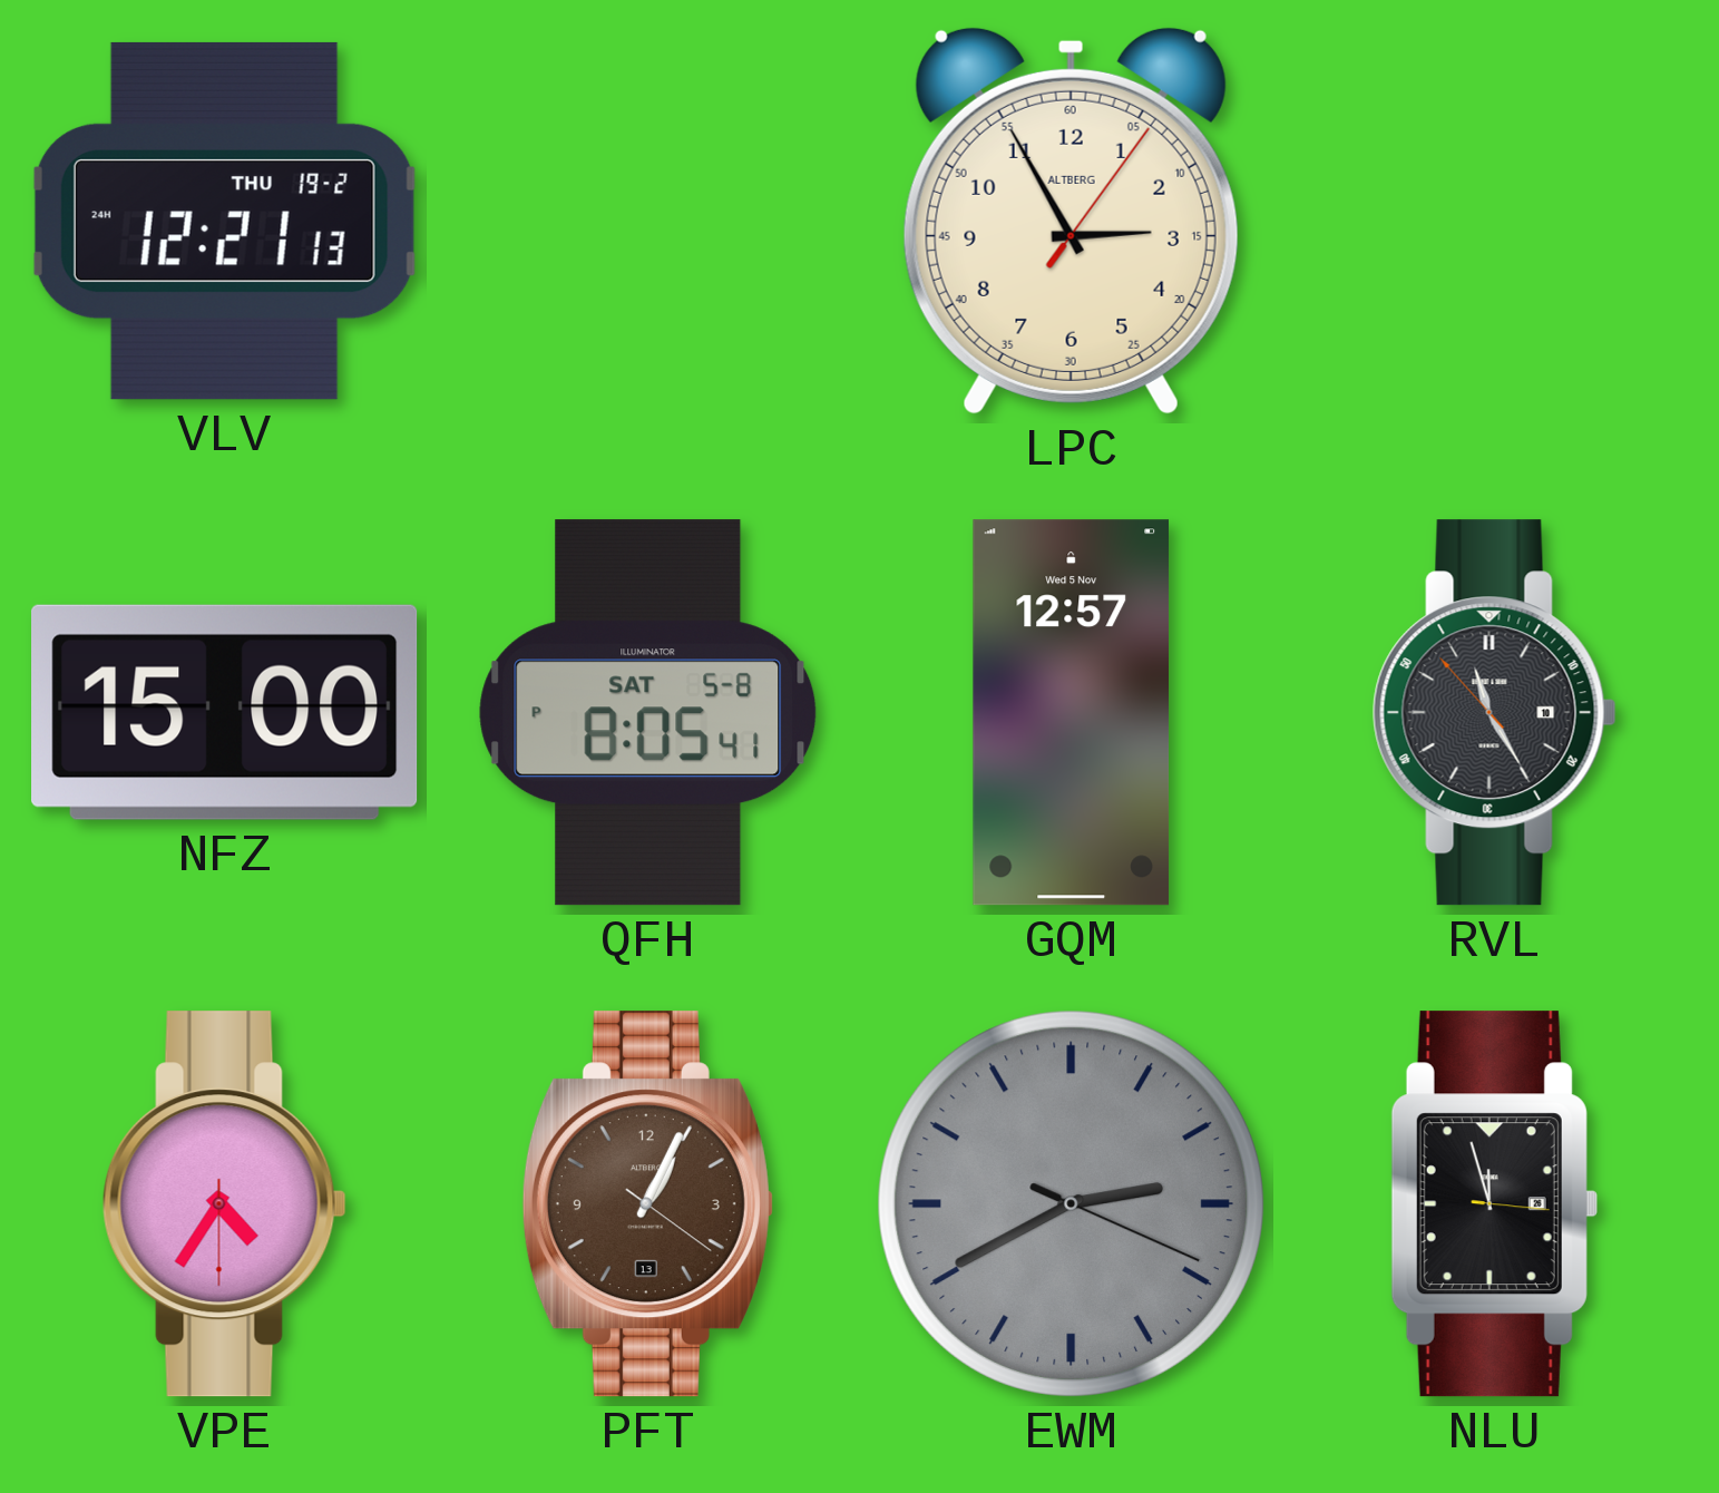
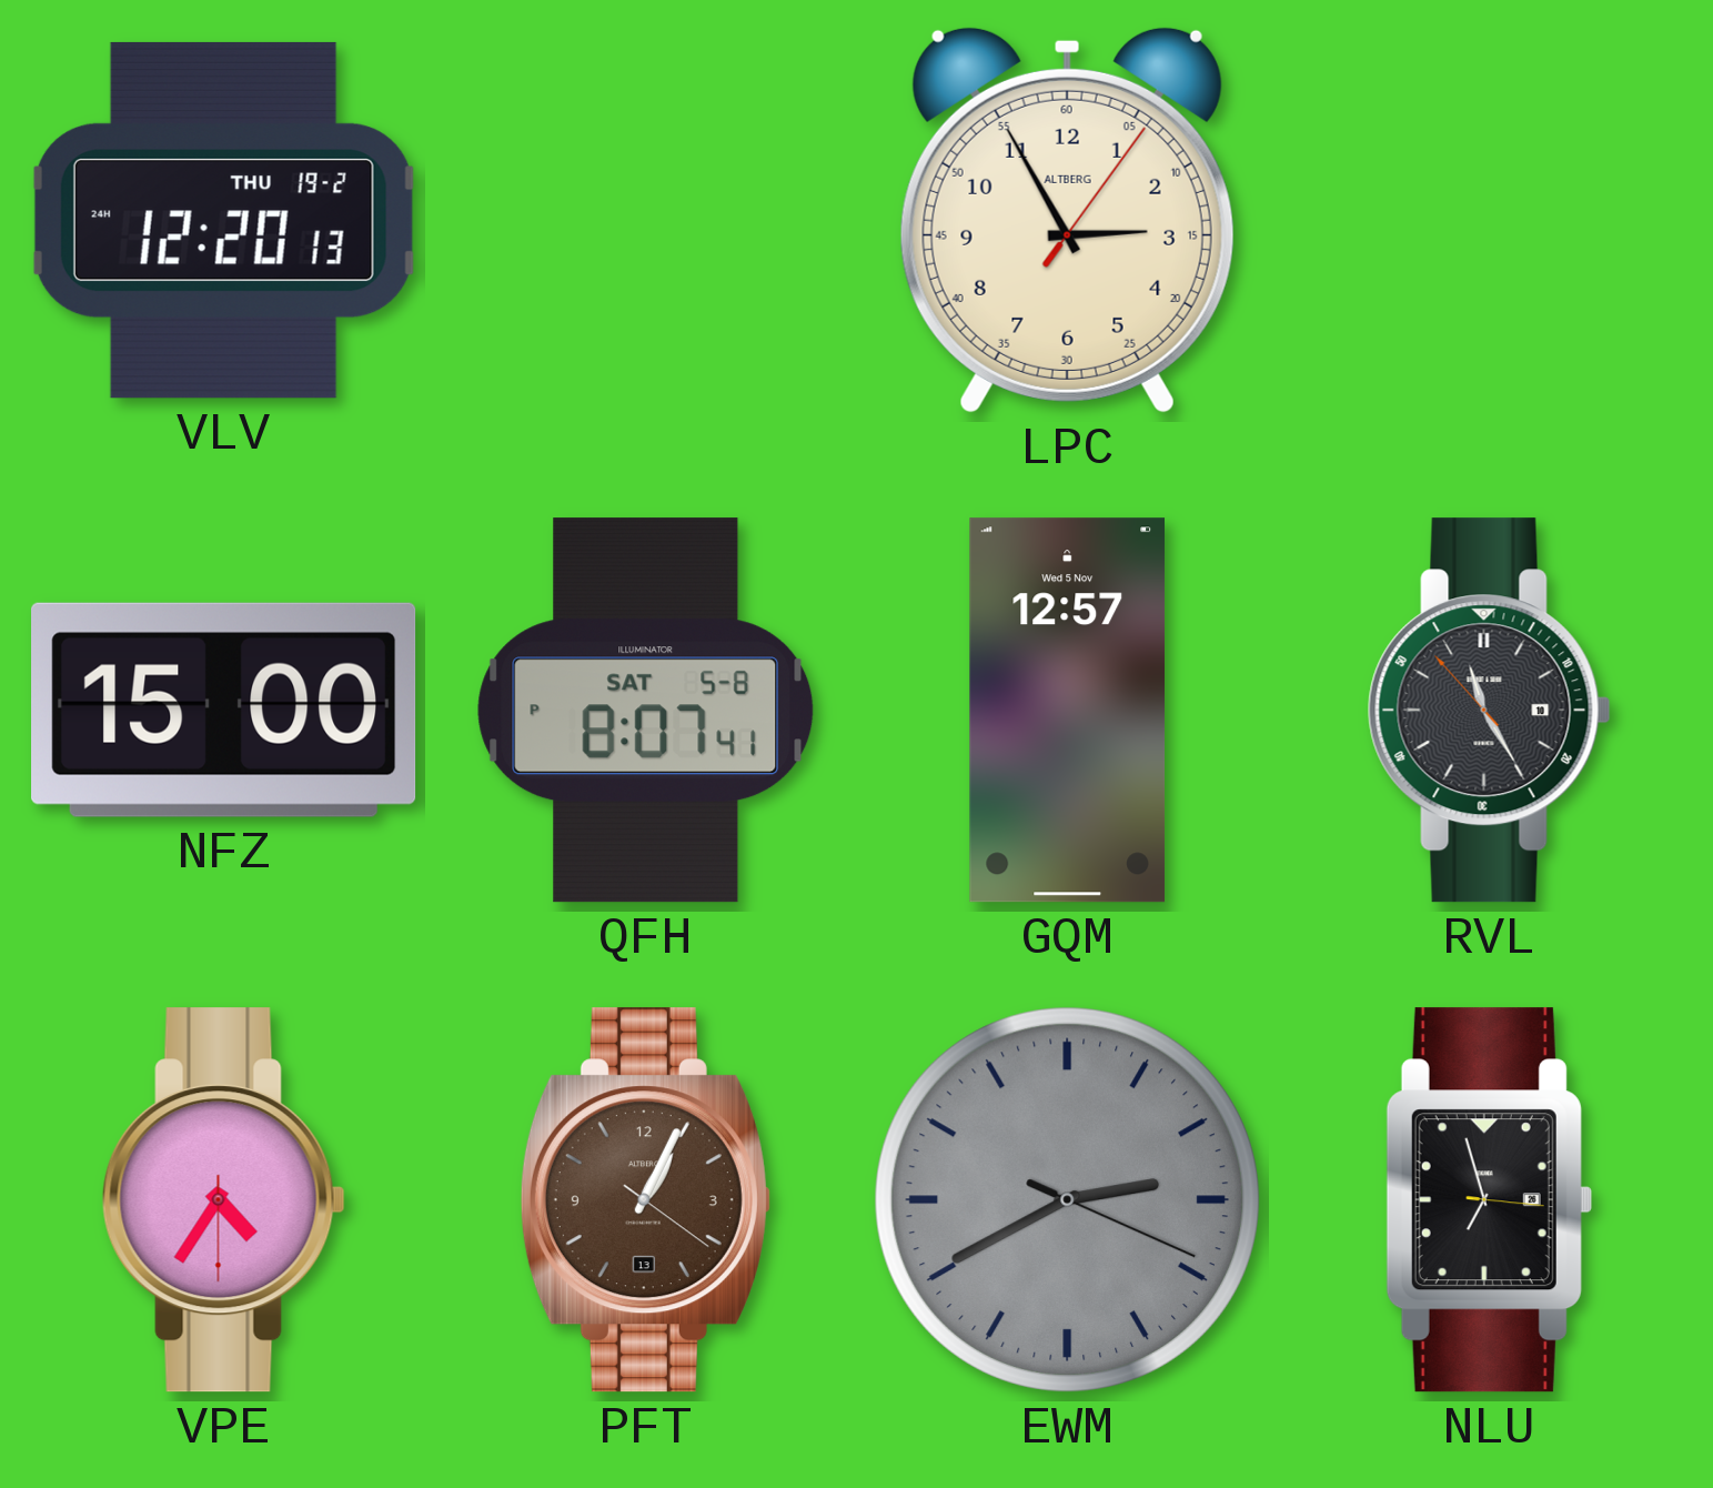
VLV: 12:21 -> 12:20 (223, 220)
QFH: 8:05 -> 8:07 (646, 711)
NLU: 11:57 -> 6:57 (1489, 1200)
